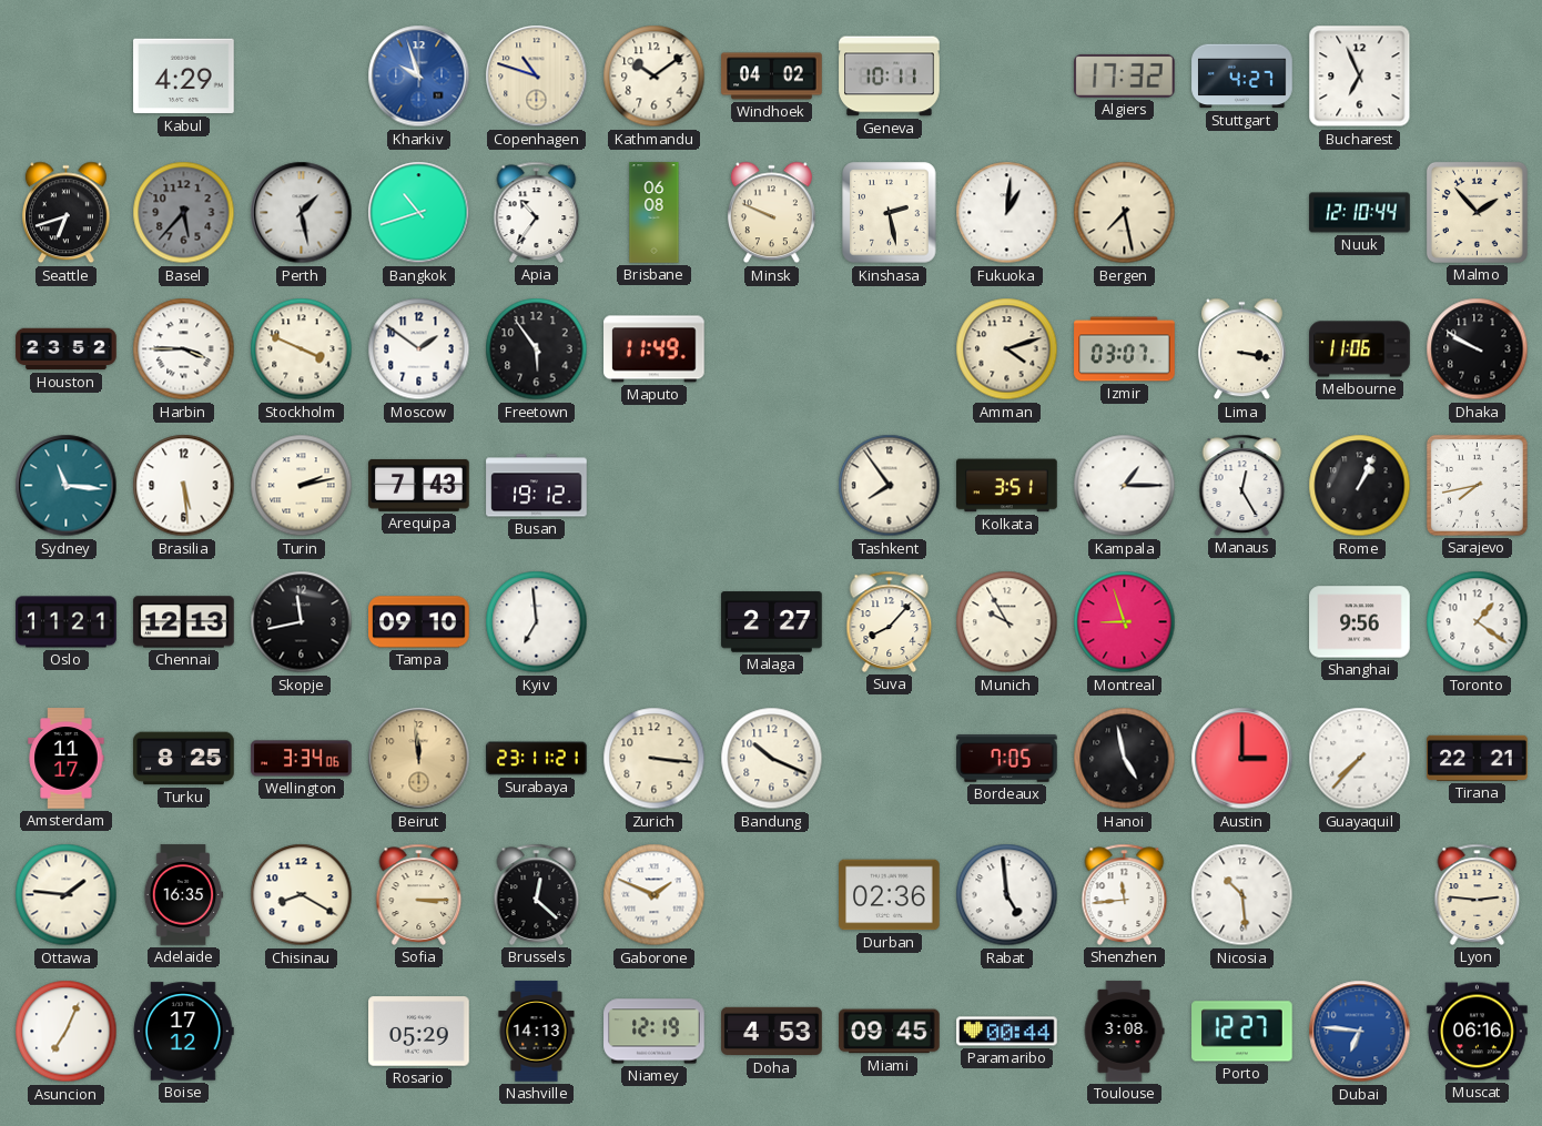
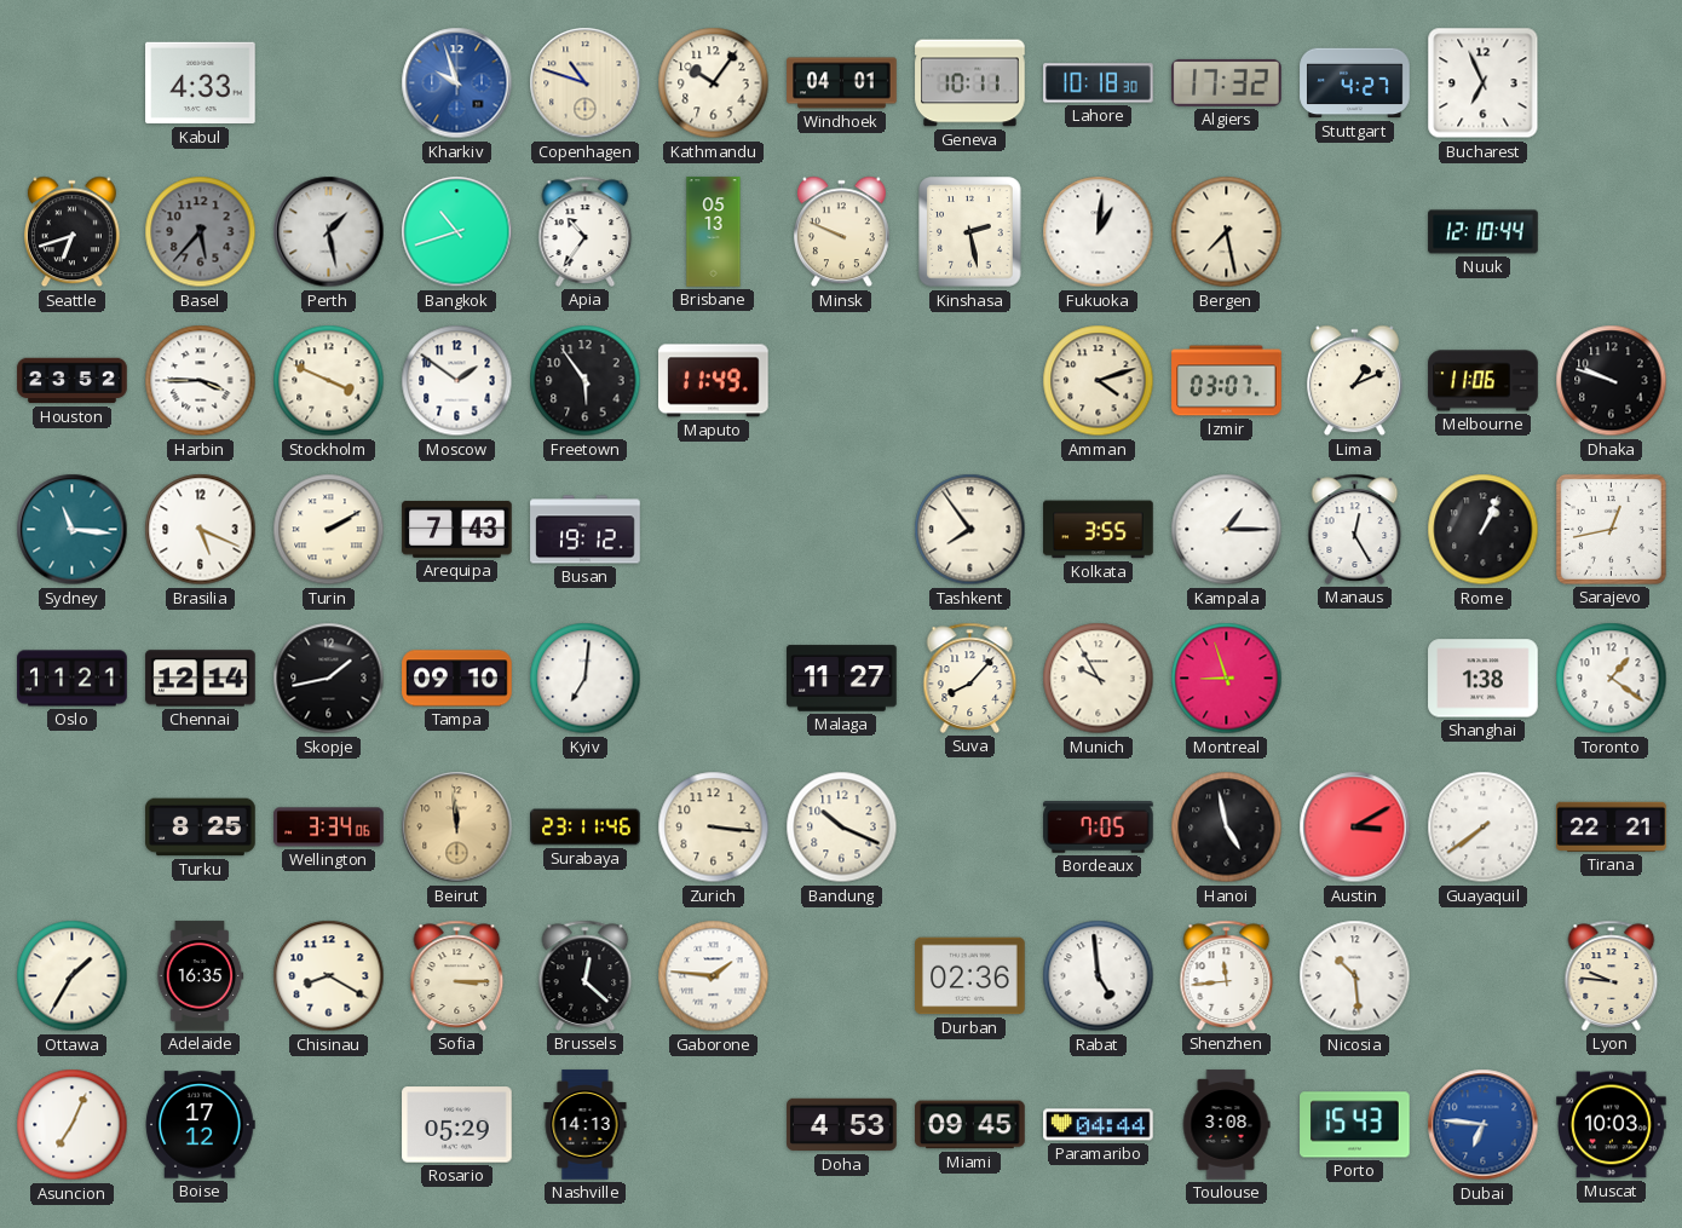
Kabul: 4:29 -> 4:33 (201, 83)
Kathmandu: 10:09 -> 10:06 (714, 83)
Windhoek: 04:02 -> 04:01 (842, 83)
Lahore: none -> 10:18 (1099, 83)
Brisbane: 06:08 -> 05:13 (714, 232)
Malmo: 1:53 -> none (1477, 212)
Lima: 3:17 -> 1:11 (1354, 381)
Dhaka: 9:50 -> 9:48 (1612, 381)
Brasilia: 5:29 -> 5:19 (201, 530)
Turin: 2:13 -> 2:10 (329, 530)
Kolkata: 3:51 -> 3:55 (1099, 530)
Sarajevo: 7:43 -> 12:43 (1611, 529)
Chennai: 12:13 -> 12:14 (201, 679)
Skopje: 11:43 -> 1:43 (329, 679)
Kyiv: 6:59 -> 7:01 (586, 679)
Malaga: 2:27 -> 11:27 (842, 679)
Shanghai: 9:56 -> 1:38 (1484, 679)
Amsterdam: 11:17 -> none (67, 759)
Surabaya: 23:11:21 -> 23:11:46 (586, 828)
Austin: 3:00 -> 3:10 (1355, 828)
Guayaquil: 7:37 -> 7:39 (1484, 828)
Ottawa: 1:46 -> 1:35 (73, 976)
Gaborone: 1:49 -> 1:46 (714, 976)
Lyon: 2:46 -> 9:46 (1612, 975)
Niamey: 12:19 -> none (655, 1032)
Paramaribo: 00:44 -> 04:44 (1099, 1125)
Porto: 12:27 -> 15:43 (1355, 1125)
Muscat: 06:16 -> 10:03 (1612, 1125)
